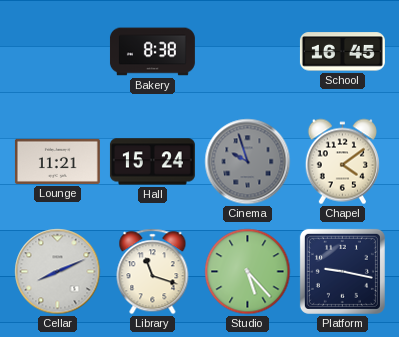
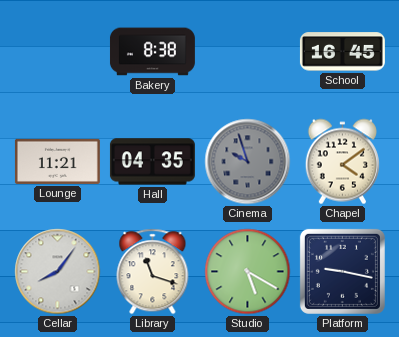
Hall: 15:24 -> 04:35 (152, 162)
Cellar: 8:11 -> 8:06 (58, 272)
Studio: 5:23 -> 5:20 (248, 272)
